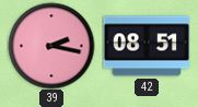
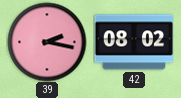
42: 08:51 -> 08:02 (133, 42)
